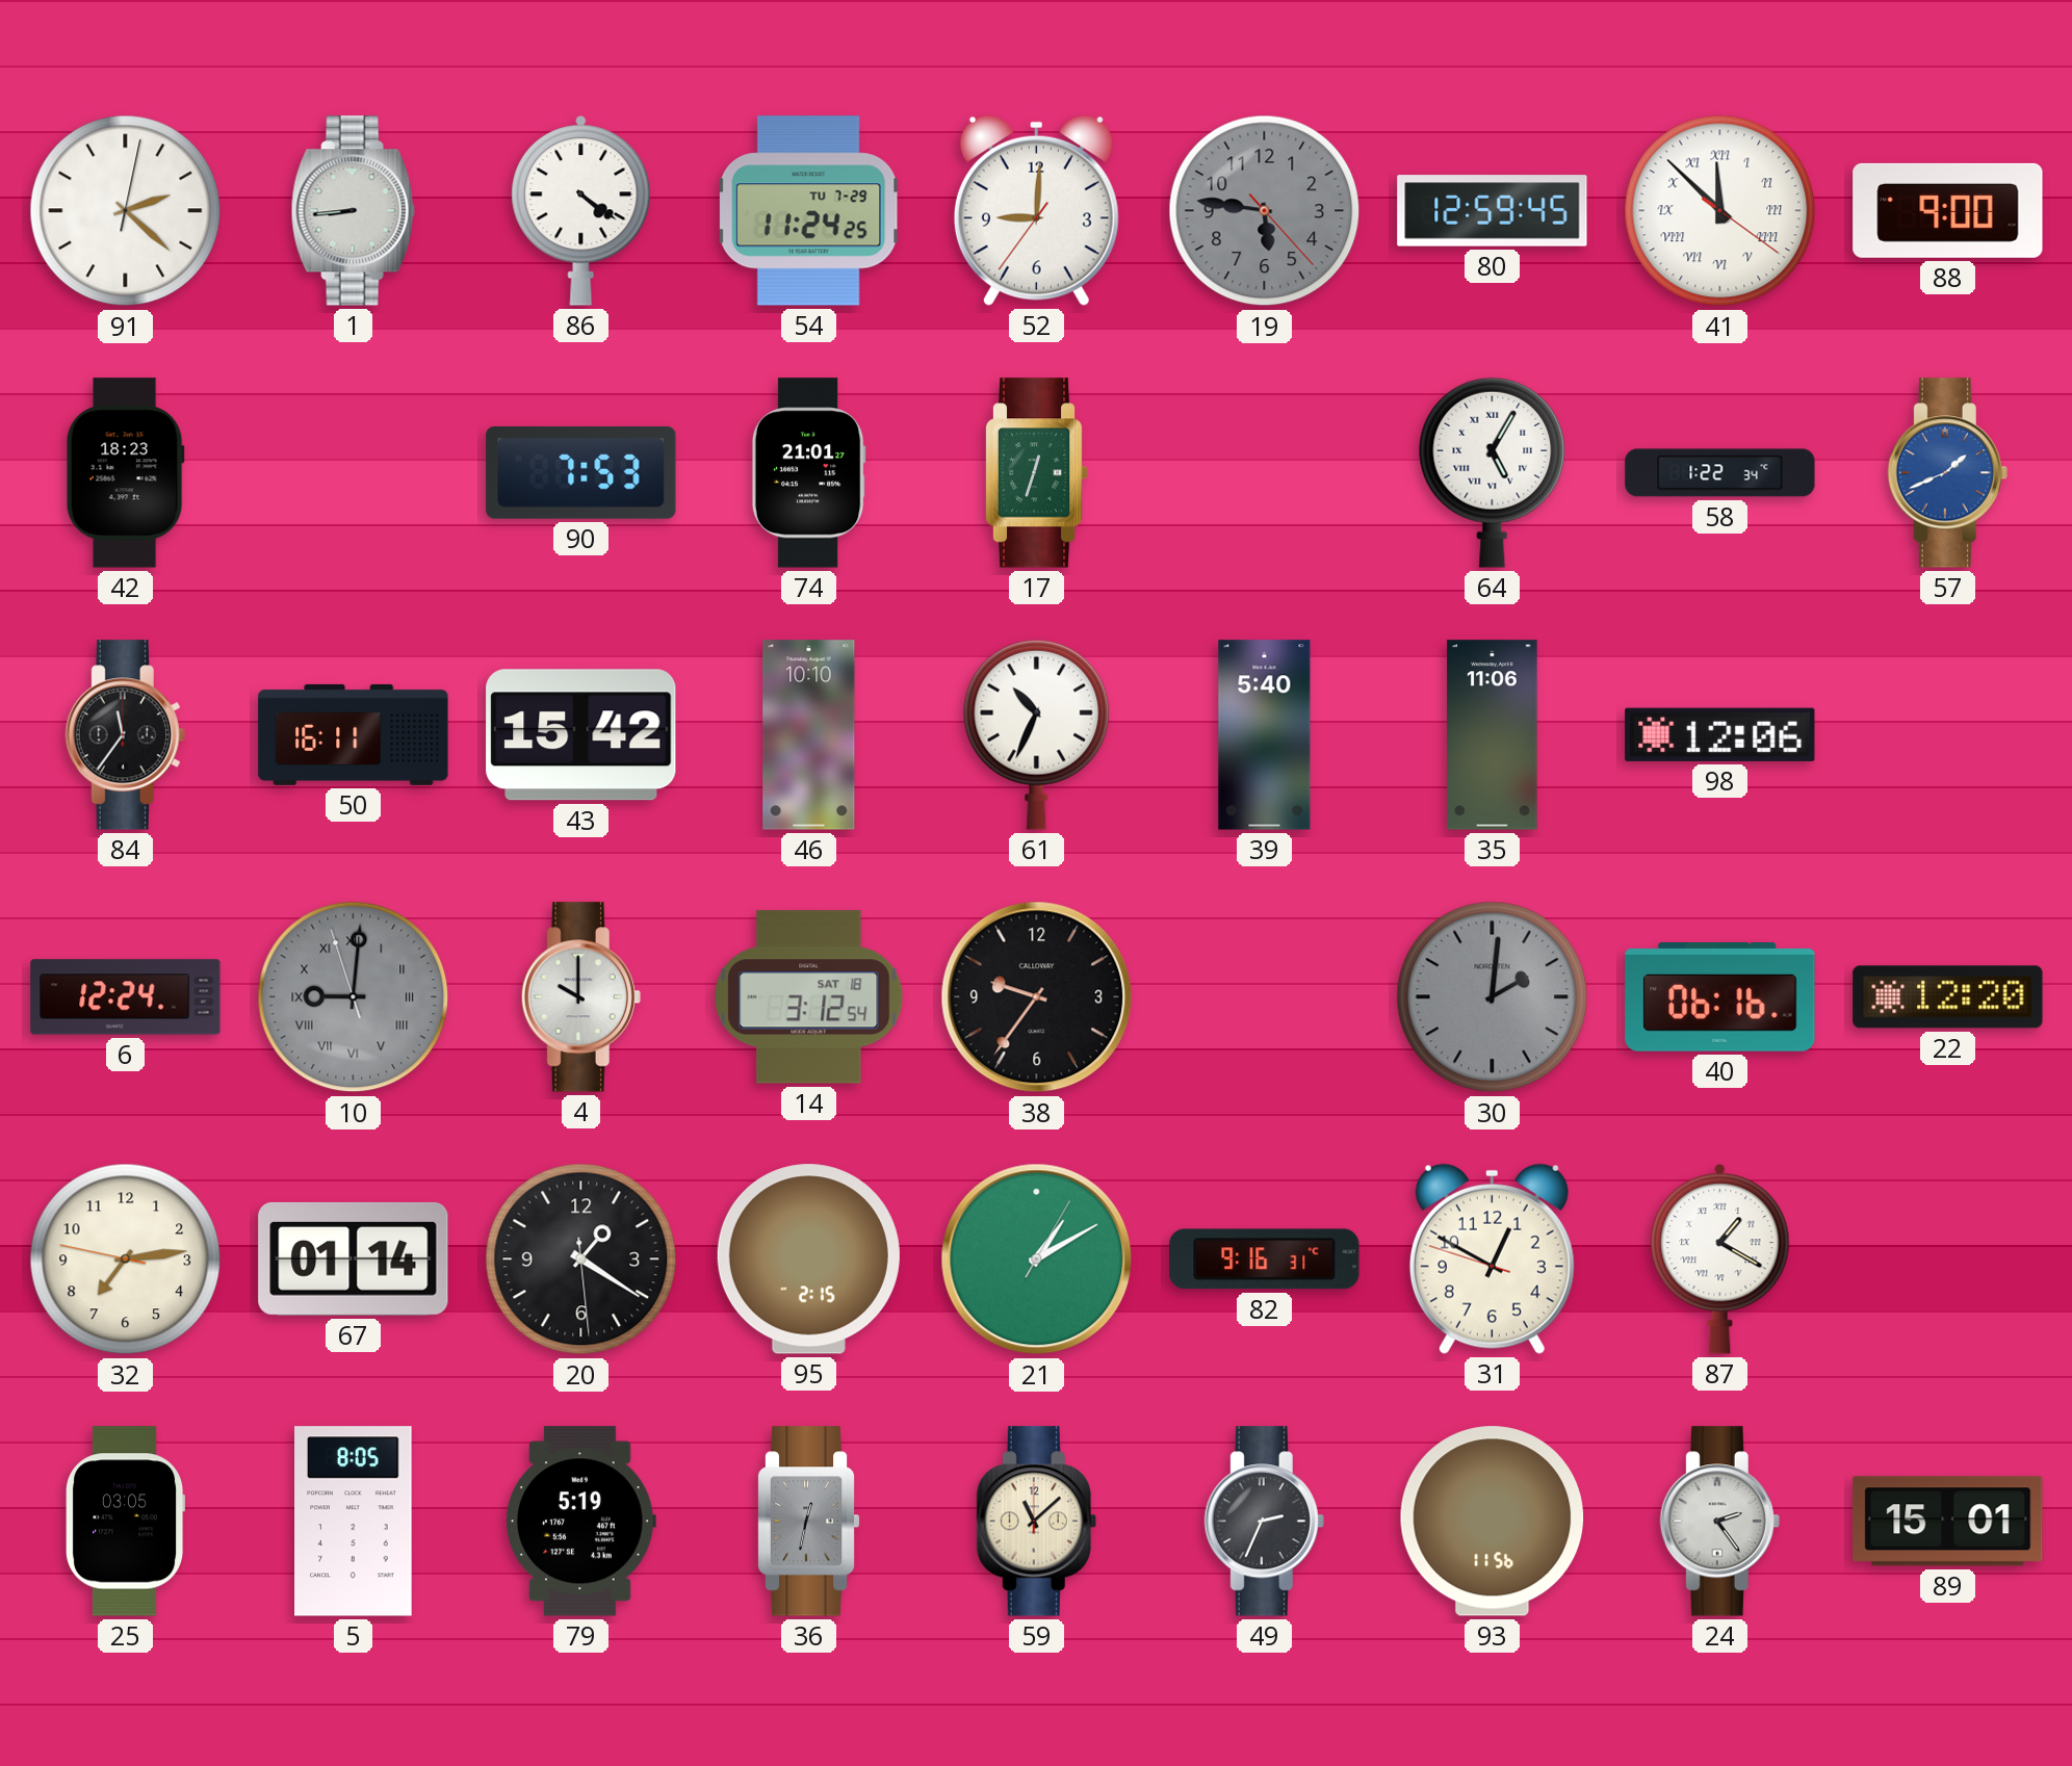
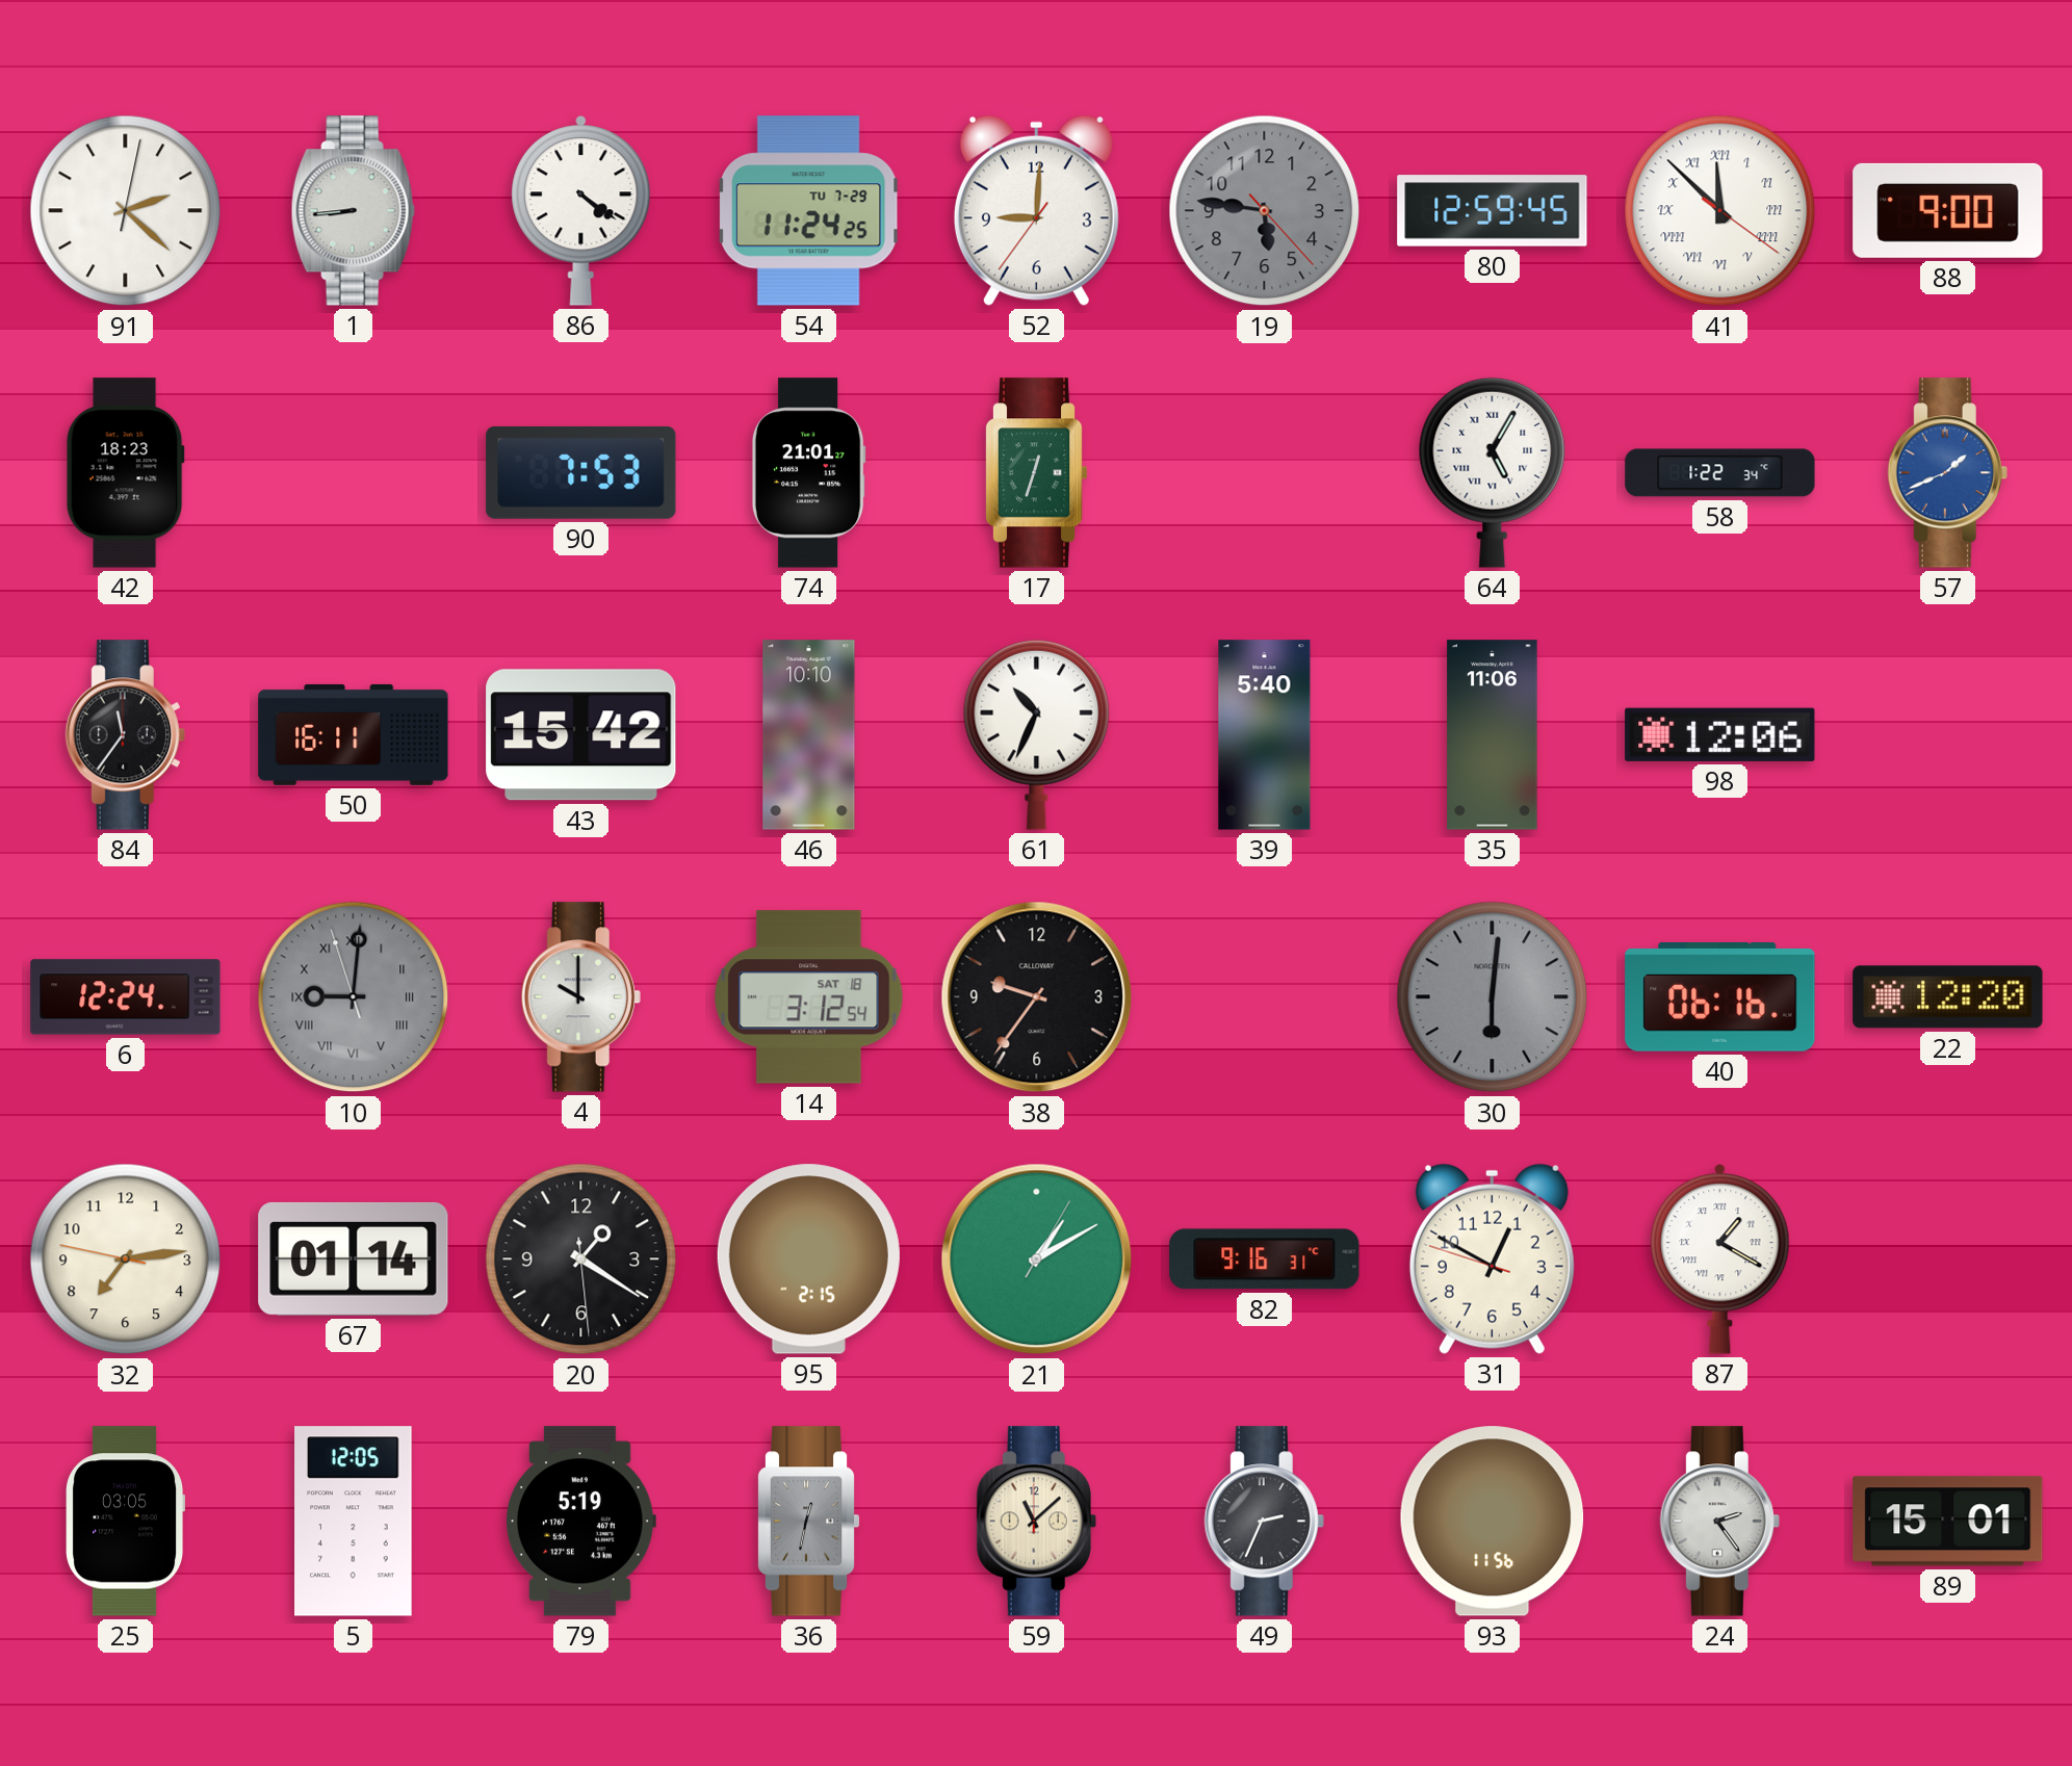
30: 2:01 -> 6:01 (1493, 997)
5: 8:05 -> 12:05 (354, 1522)
